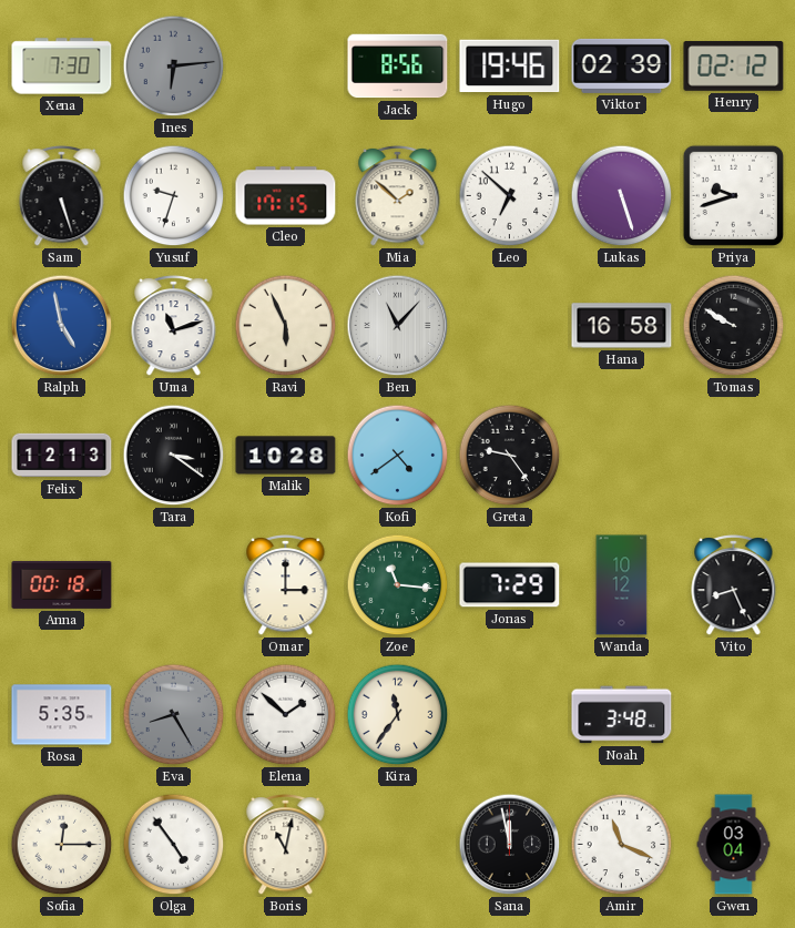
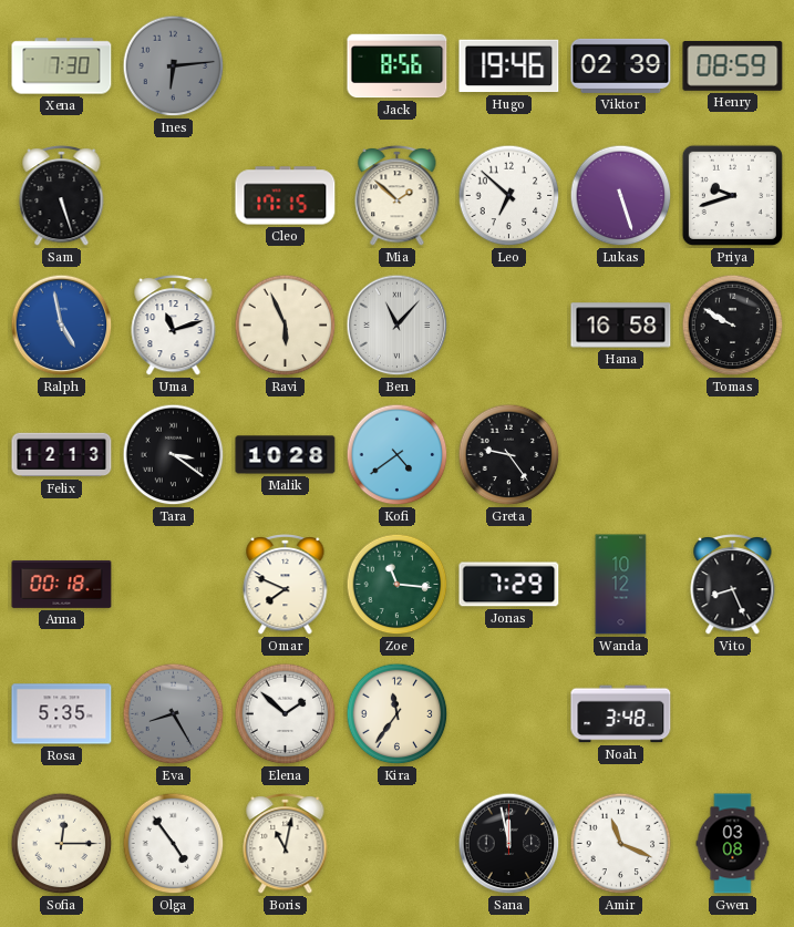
Henry: 02:12 -> 08:59 (733, 66)
Yusuf: 9:33 -> none (174, 196)
Omar: 3:00 -> 7:49 (286, 585)
Gwen: 03:04 -> 03:08 (733, 844)
